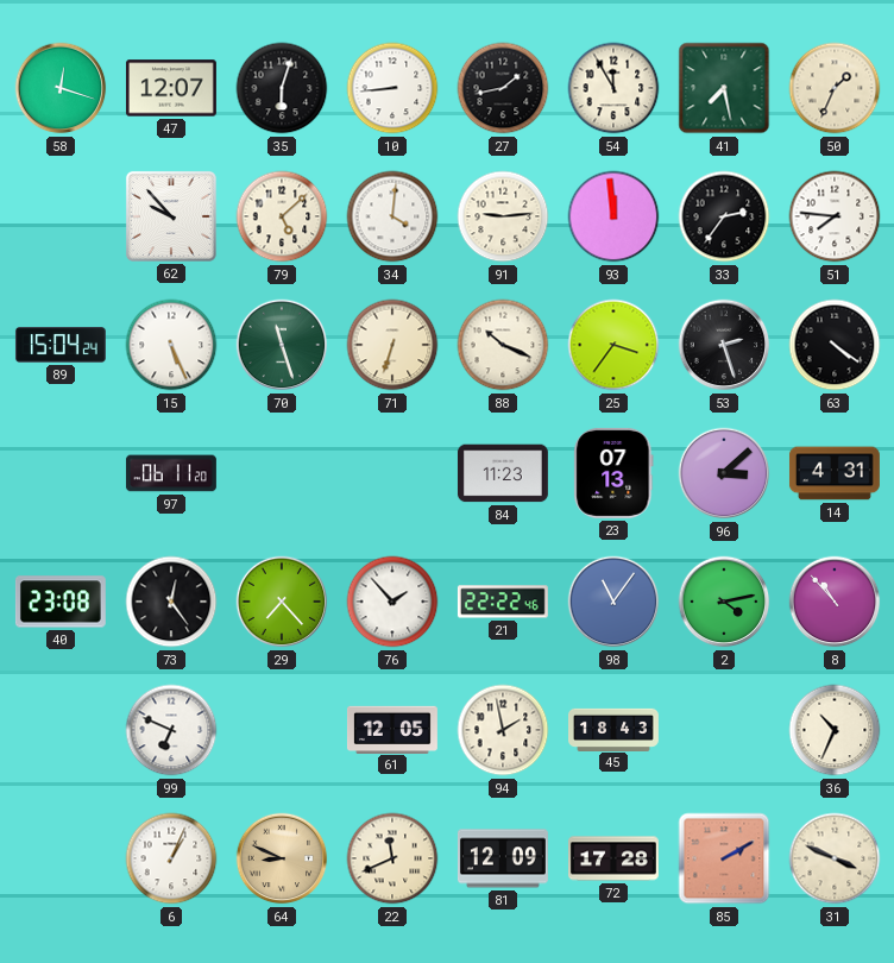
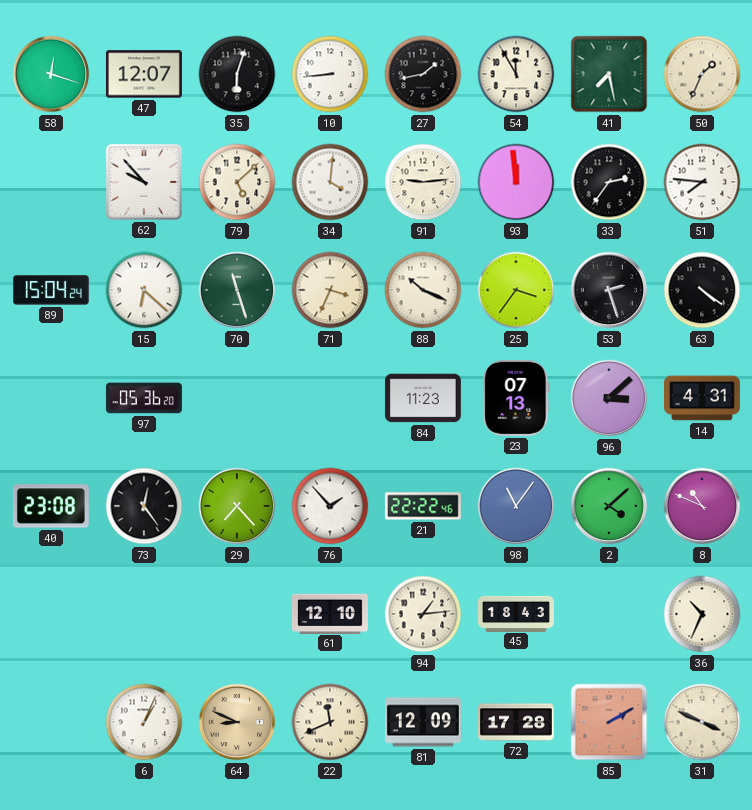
15: 5:26 -> 6:22 (144, 290)
71: 6:33 -> 3:34 (330, 290)
97: 06:11 -> 05:36 (144, 398)
2: 4:13 -> 4:08 (609, 506)
8: 10:53 -> 10:49 (702, 506)
99: 6:49 -> none (171, 730)
61: 12:05 -> 12:10 (330, 613)
94: 1:58 -> 1:14 (423, 614)
